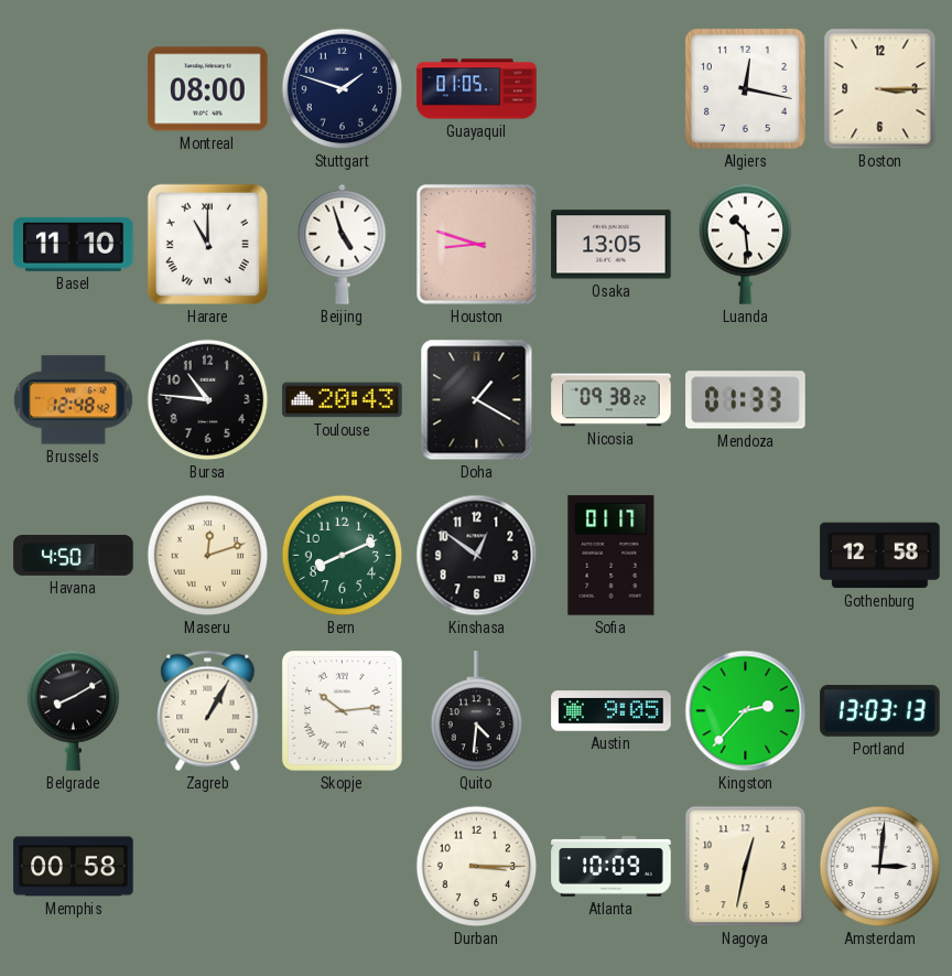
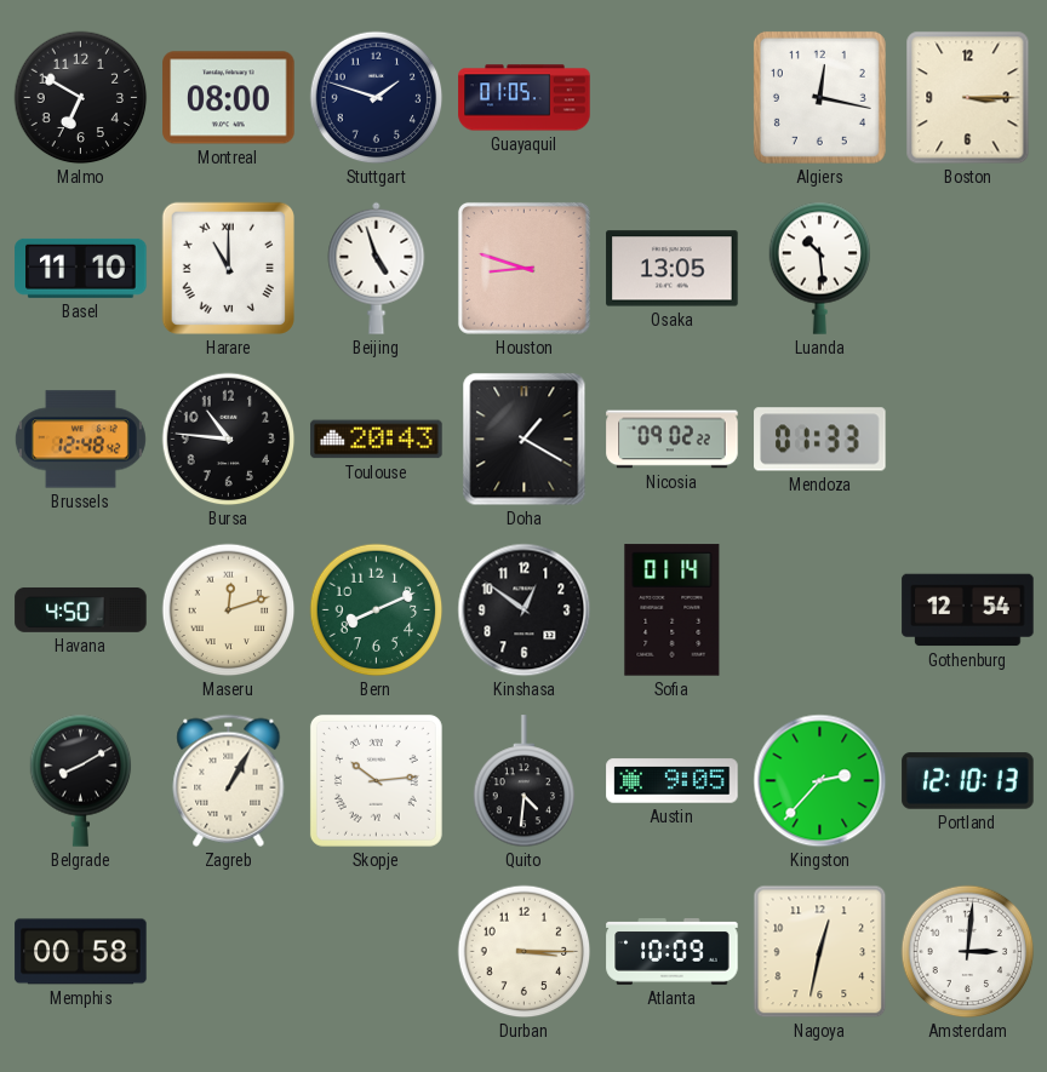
Malmo: none -> 6:50 (81, 98)
Nicosia: 09:38 -> 09:02 (673, 440)
Sofia: 01:17 -> 01:14 (673, 610)
Gothenburg: 12:58 -> 12:54 (968, 610)
Portland: 13:03 -> 12:10 (968, 781)
